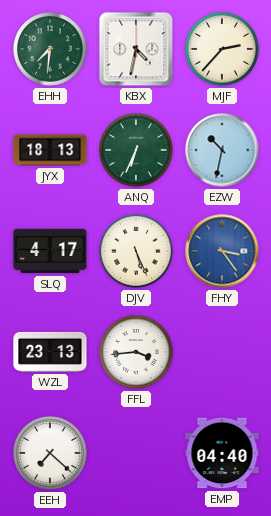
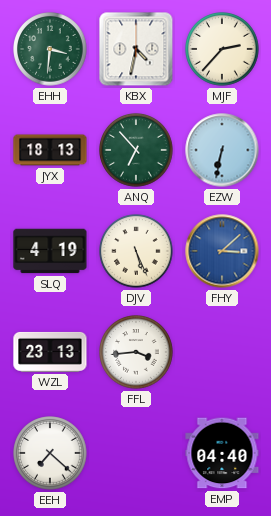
EHH: 7:31 -> 3:31 (50, 49)
ANQ: 6:34 -> 6:53 (136, 150)
EZW: 10:32 -> 6:32 (222, 150)
SLQ: 4:17 -> 4:19 (50, 251)
FHY: 3:24 -> 3:08 (222, 251)
